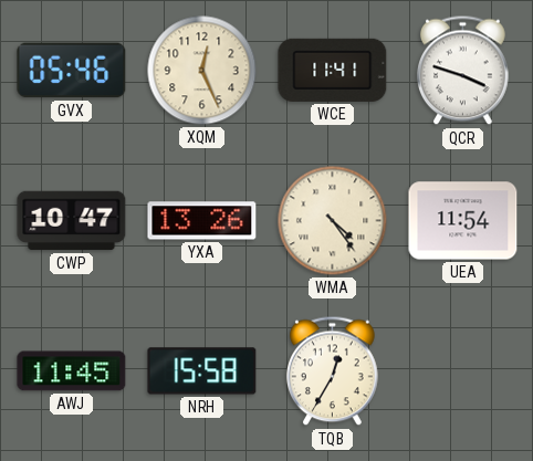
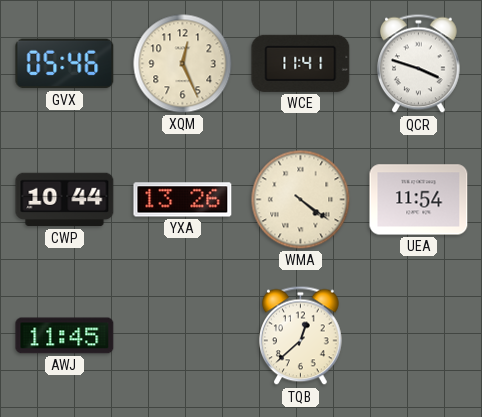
CWP: 10:47 -> 10:44 (65, 200)
WMA: 4:24 -> 4:21 (301, 200)
NRH: 15:58 -> none (202, 371)
TQB: 12:35 -> 12:38 (301, 336)
